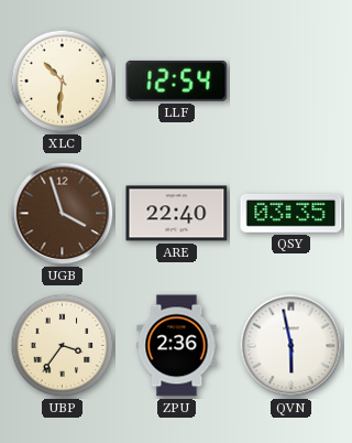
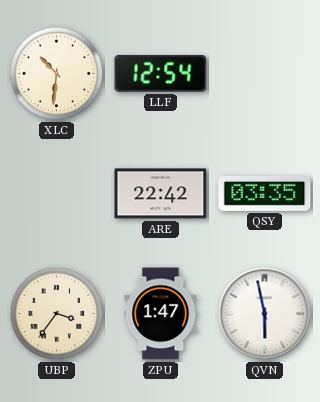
UGB: 3:57 -> none (63, 214)
ARE: 22:40 -> 22:42 (161, 194)
ZPU: 2:36 -> 1:47 (161, 314)
